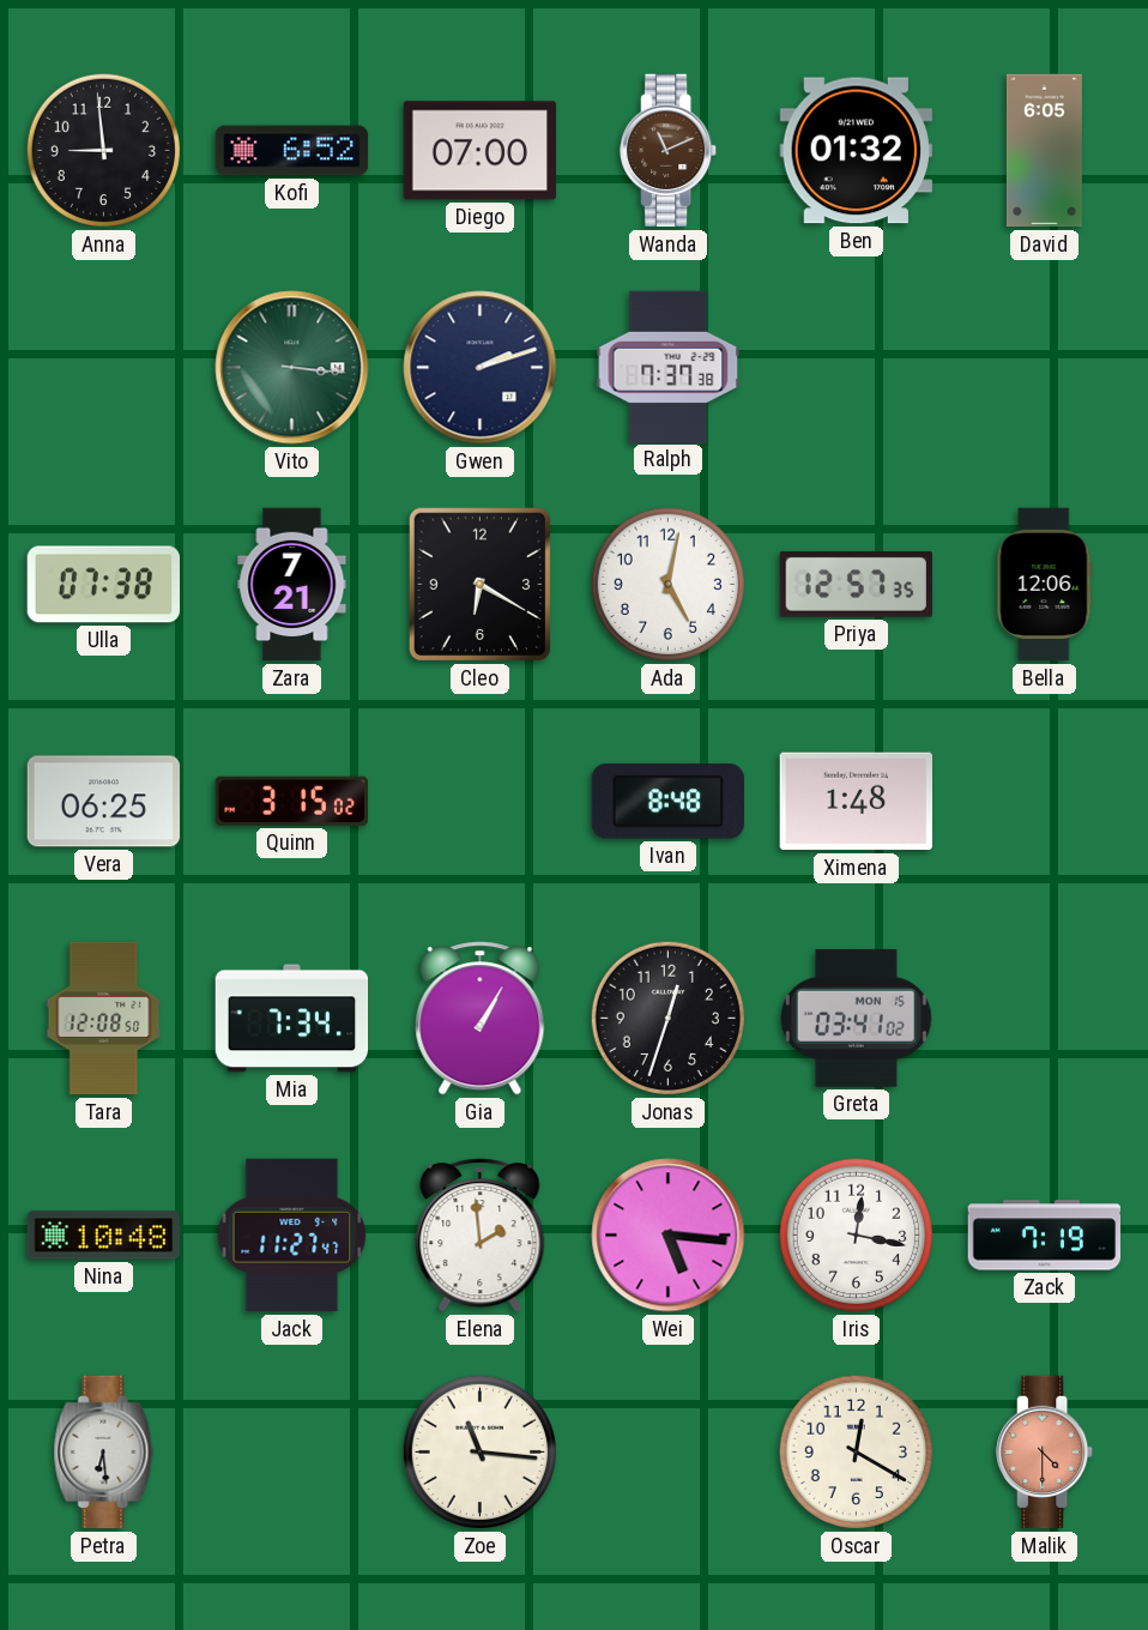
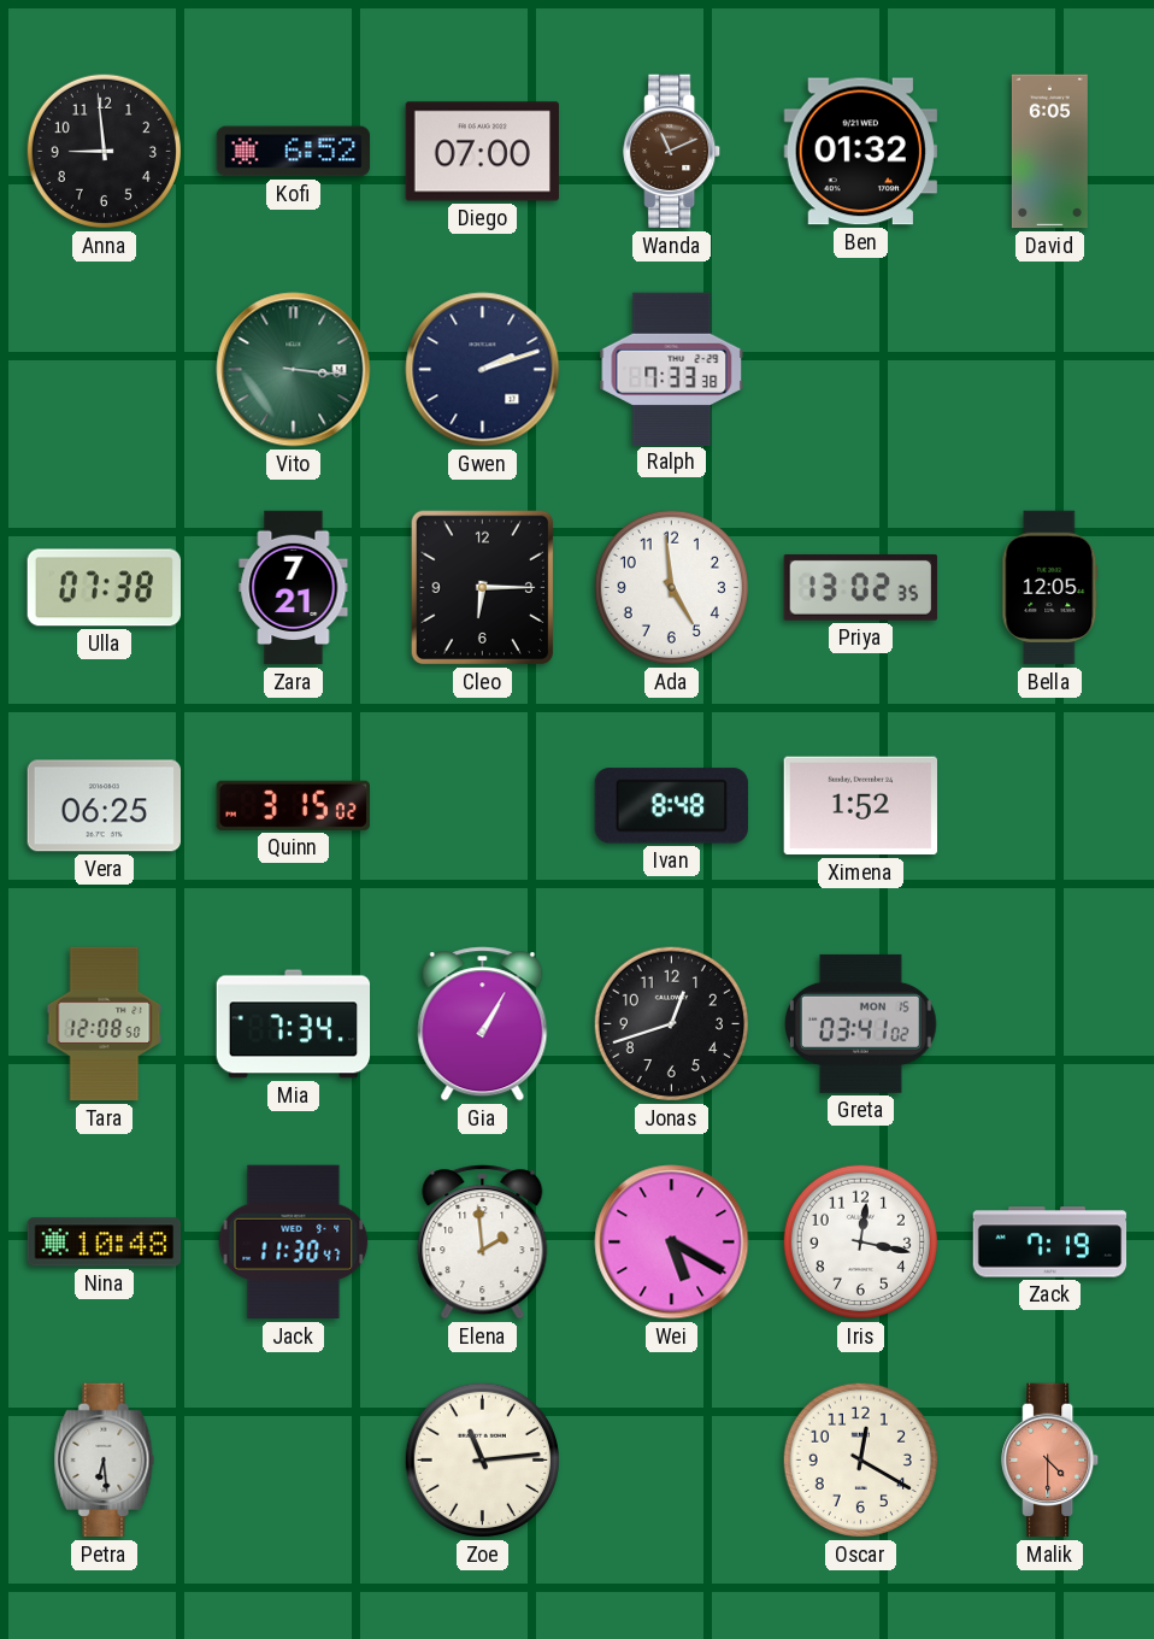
Ralph: 7:37 -> 7:33 (672, 369)
Cleo: 6:20 -> 6:15 (483, 588)
Ada: 5:02 -> 4:59 (671, 587)
Priya: 12:57 -> 13:02 (860, 587)
Bella: 12:06 -> 12:05 (1050, 588)
Ximena: 1:48 -> 1:52 (860, 806)
Jonas: 12:33 -> 12:42 (671, 1023)
Jack: 11:27 -> 11:30 (294, 1243)
Wei: 5:16 -> 5:20 (672, 1243)
Zoe: 11:16 -> 11:14 (482, 1459)
